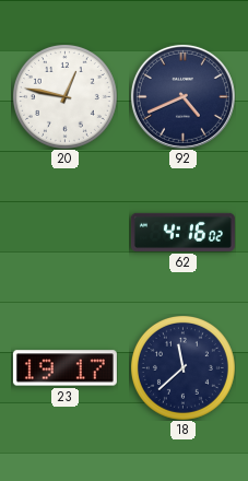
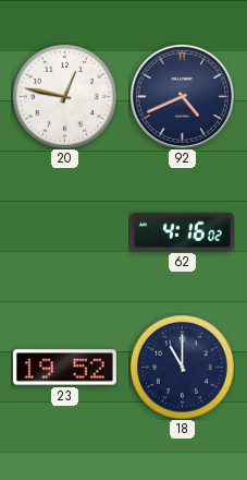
23: 19:17 -> 19:52 (64, 368)
18: 11:38 -> 11:00 (182, 367)
